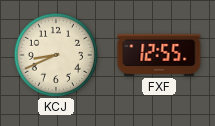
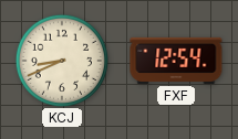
FXF: 12:55 -> 12:54 (176, 61)
